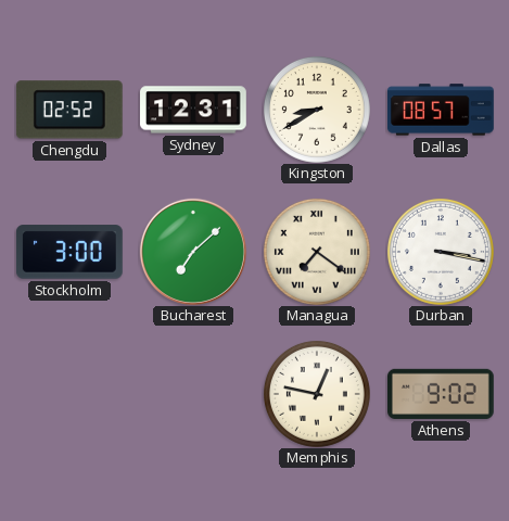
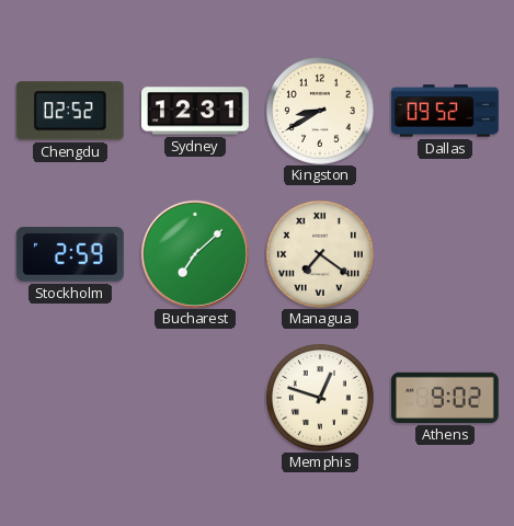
Dallas: 08:57 -> 09:52 (446, 111)
Stockholm: 3:00 -> 2:59 (70, 254)
Durban: 3:17 -> none (441, 252)
Memphis: 12:47 -> 12:48 (320, 398)
